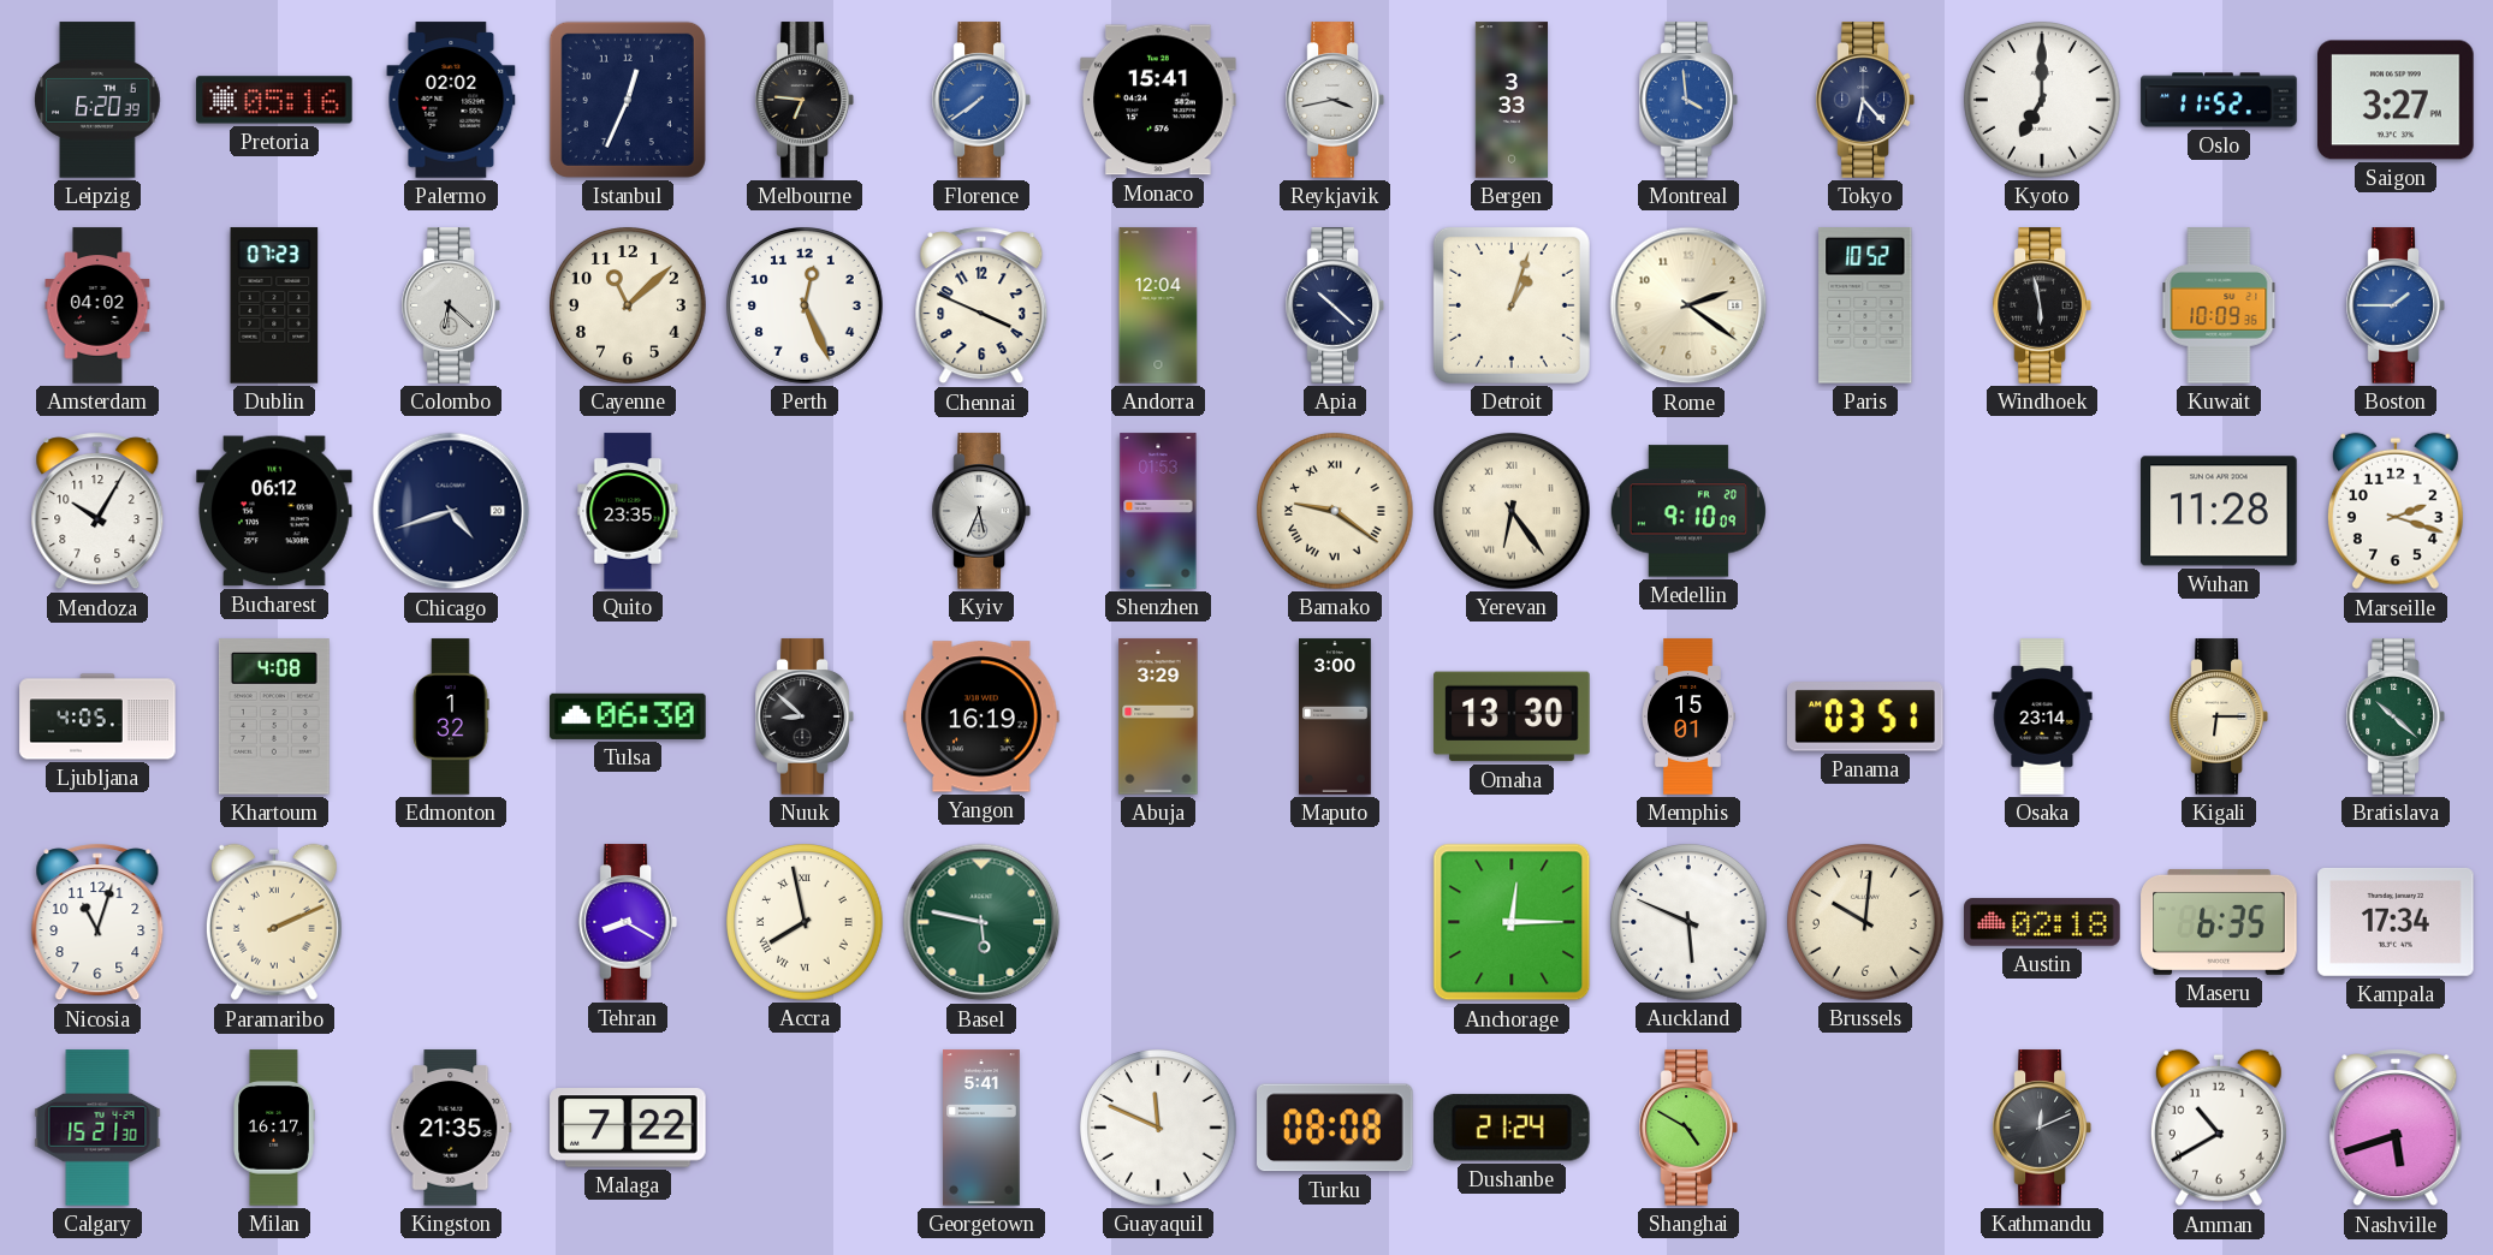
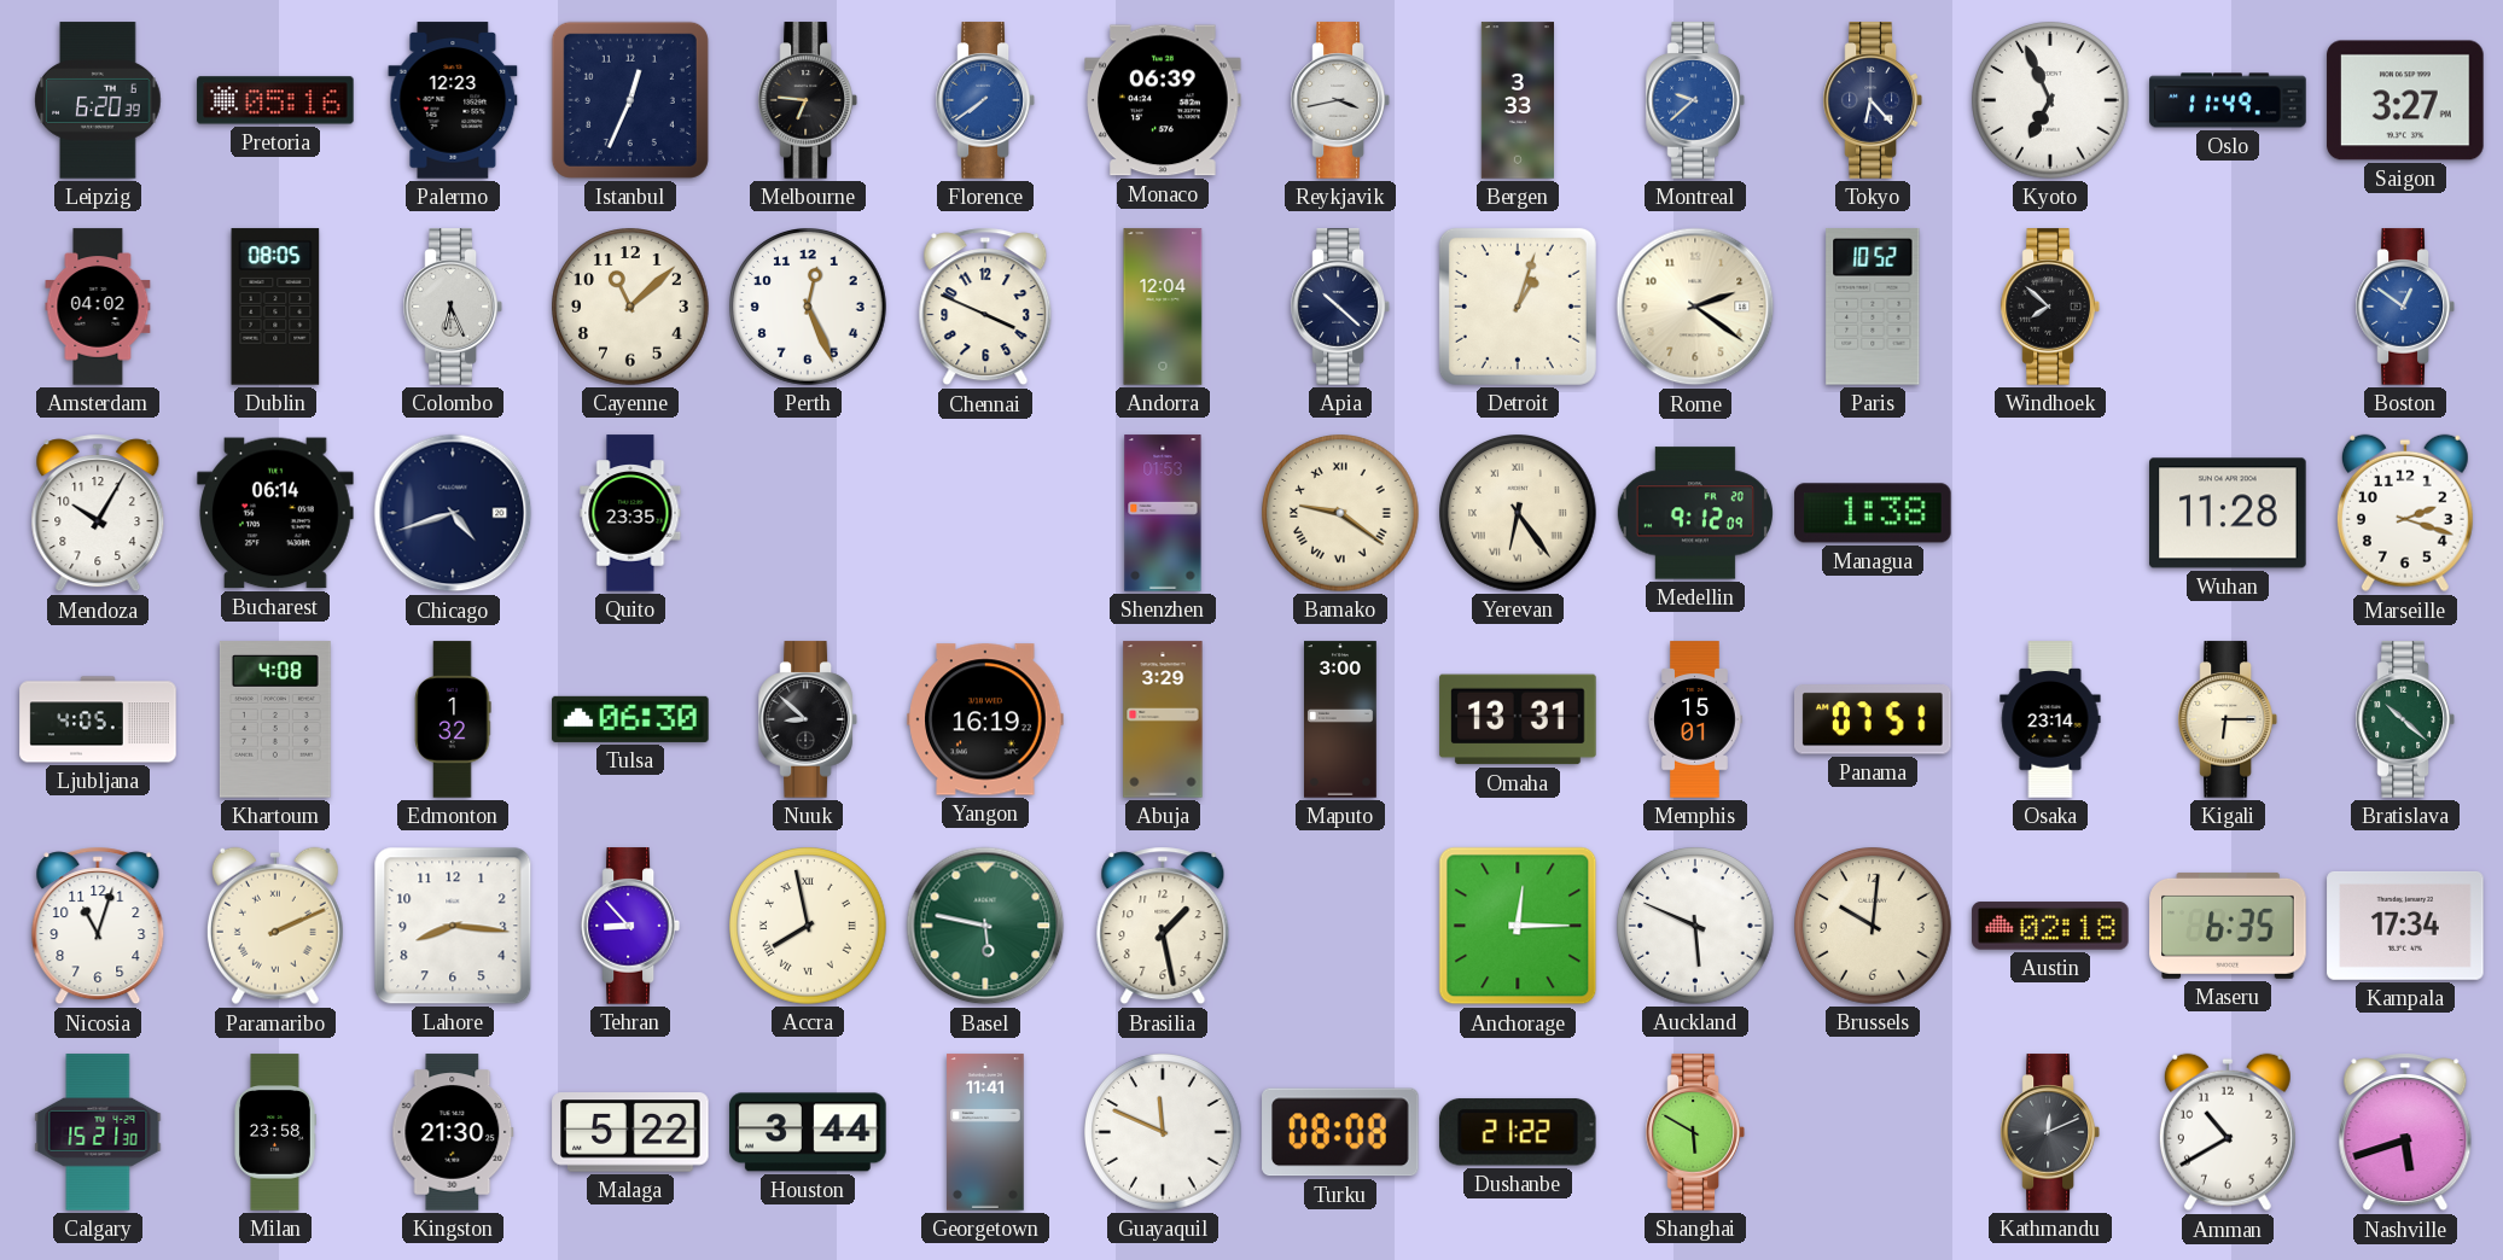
Palermo: 02:02 -> 12:23 (453, 100)
Monaco: 15:41 -> 06:39 (1163, 100)
Montreal: 3:59 -> 9:38 (1695, 100)
Kyoto: 7:00 -> 6:56 (2050, 100)
Oslo: 11:52 -> 11:49 (2228, 100)
Dublin: 07:23 -> 08:05 (275, 307)
Colombo: 6:22 -> 6:26 (453, 307)
Windhoek: 5:58 -> 7:52 (2050, 307)
Kuwait: 10:09 -> none (2219, 305)
Boston: 1:45 -> 12:51 (2405, 307)
Bucharest: 06:12 -> 06:14 (275, 513)
Kyiv: 5:34 -> none (981, 511)
Medellin: 9:10 -> 9:12 (1695, 513)
Managua: none -> 1:38 (1873, 513)
Omaha: 13:30 -> 13:31 (1518, 719)
Panama: 03:51 -> 07:51 (1874, 719)
Lahore: none -> 8:16 (453, 926)
Tehran: 8:20 -> 8:53 (630, 926)
Brasilia: none -> 1:28 (1163, 926)
Milan: 16:17 -> 23:58 (275, 1132)
Kingston: 21:35 -> 21:30 (453, 1132)
Malaga: 7:22 -> 5:22 (630, 1132)
Houston: none -> 3:44 (808, 1132)
Georgetown: 5:41 -> 11:41 (985, 1132)
Dushanbe: 21:24 -> 21:22 (1518, 1132)
Shanghai: 4:50 -> 5:50 (1695, 1132)
